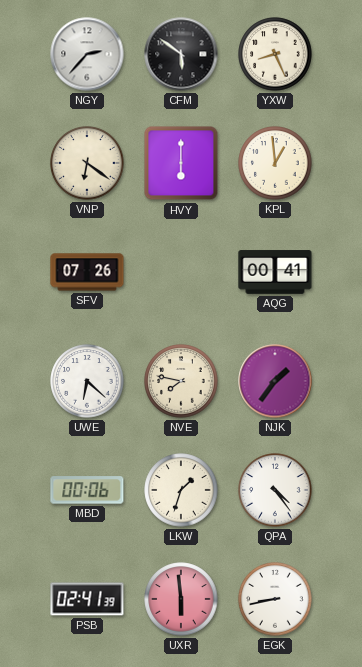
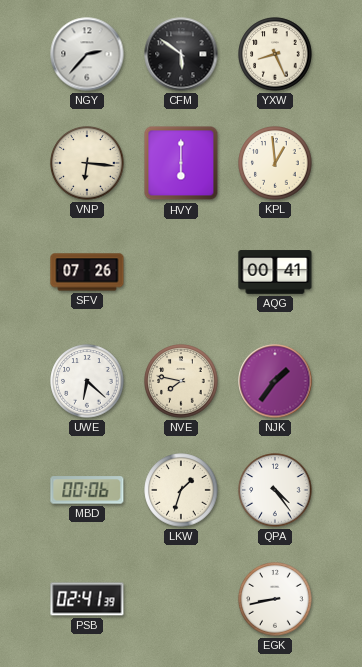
VNP: 6:21 -> 6:16 (87, 163)
UXR: 5:59 -> none (181, 599)
